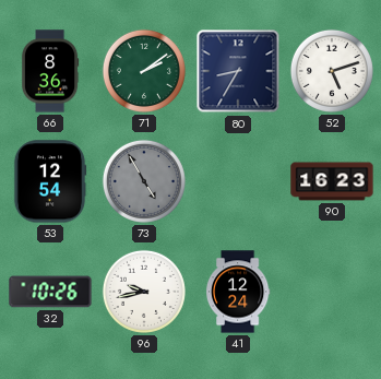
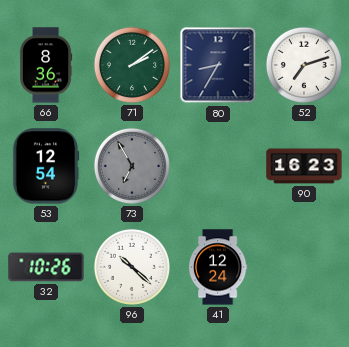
52: 5:12 -> 7:12 (304, 65)
73: 4:55 -> 6:55 (132, 166)
96: 9:43 -> 10:22 (132, 267)
